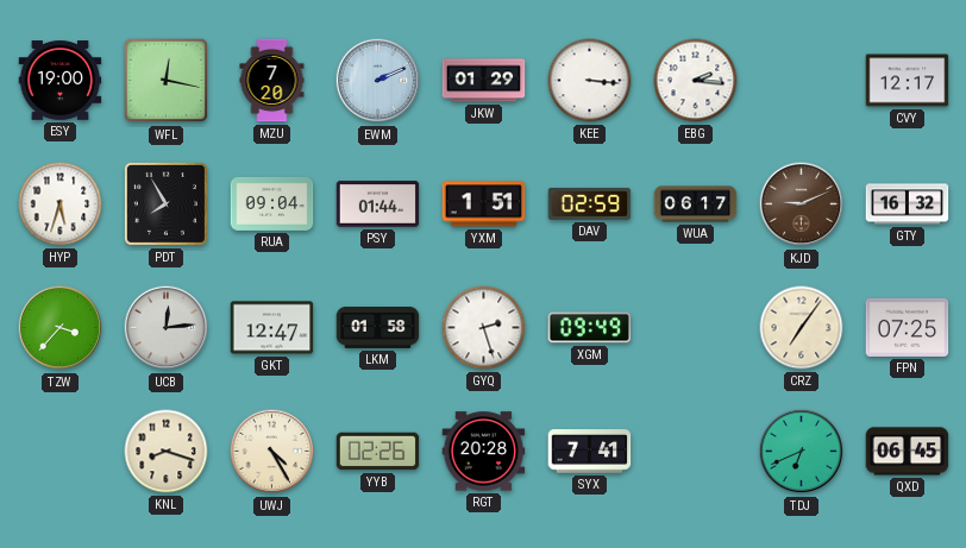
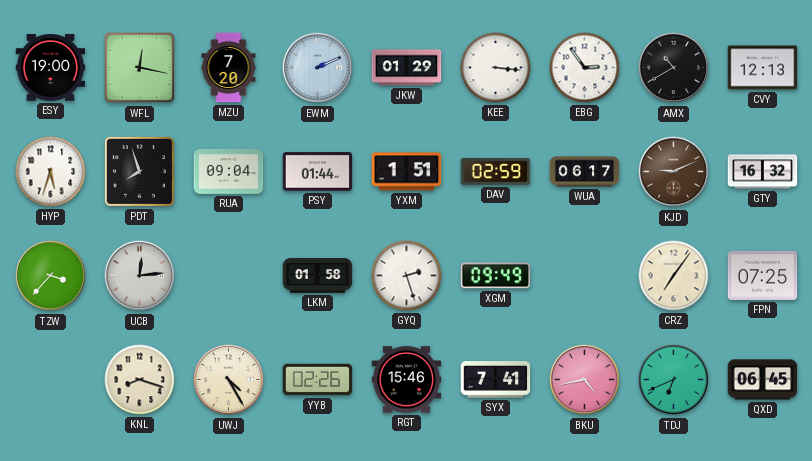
EBG: 2:16 -> 2:54 (585, 68)
AMX: none -> 10:40 (674, 68)
CVY: 12:17 -> 12:13 (763, 68)
PDT: 7:55 -> 7:57 (139, 171)
GKT: 12:47 -> none (272, 328)
RGT: 20:28 -> 15:46 (407, 380)
BKU: none -> 4:43 (585, 380)
